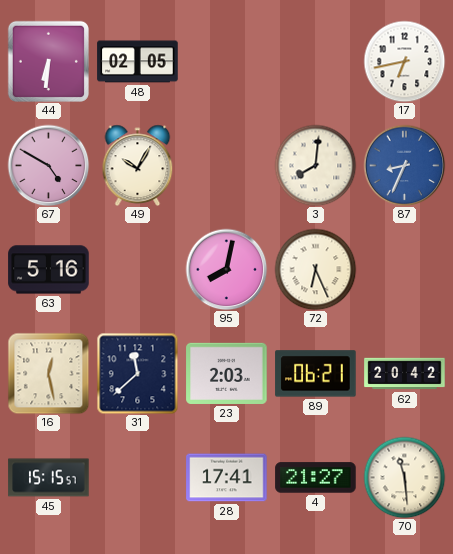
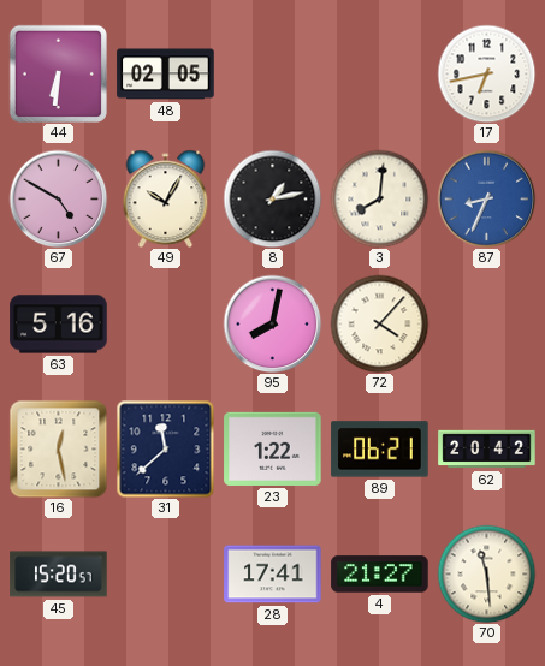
8: none -> 1:13 (272, 198)
72: 6:26 -> 4:07 (379, 323)
23: 2:03 -> 1:22 (273, 448)
45: 15:15 -> 15:20 (59, 575)
